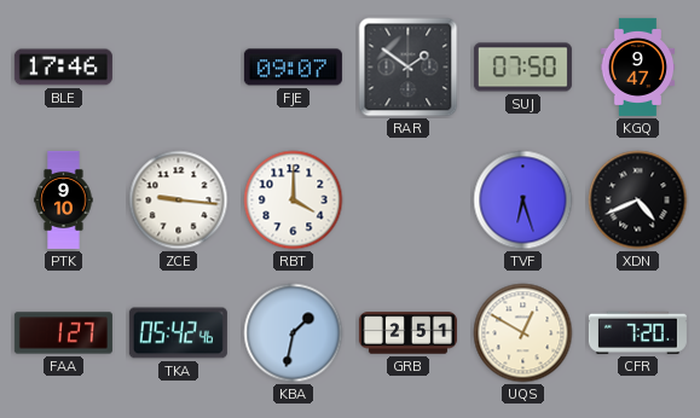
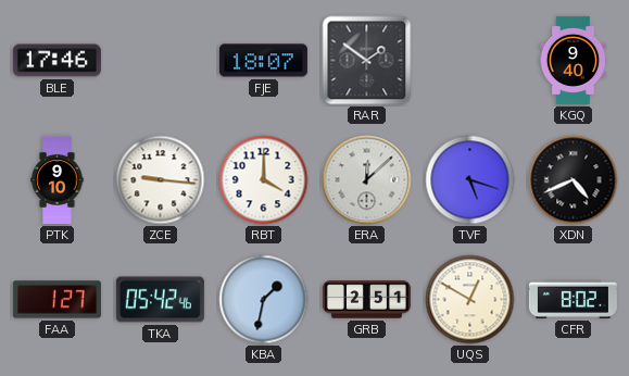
FJE: 09:07 -> 18:07 (263, 61)
SUJ: 07:50 -> none (522, 68)
KGQ: 9:47 -> 9:40 (574, 60)
ERA: none -> 12:08 (367, 180)
TVF: 6:27 -> 5:18 (470, 180)
CFR: 7:20 -> 8:02 (573, 299)
